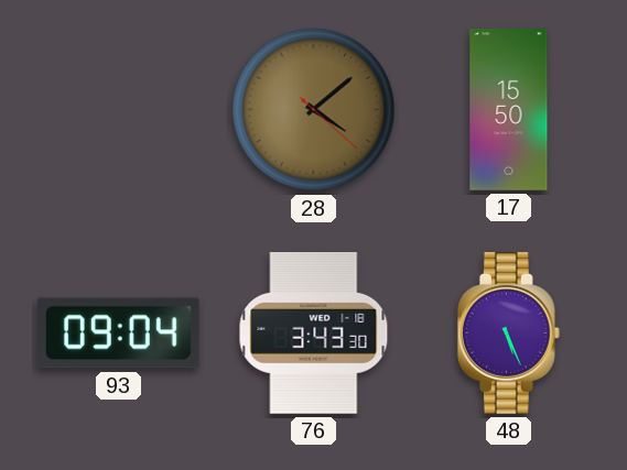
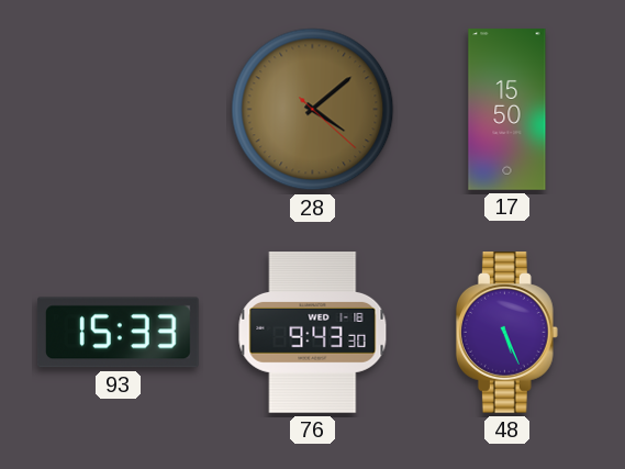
93: 09:04 -> 15:33 (118, 333)
76: 3:43 -> 9:43 (313, 333)
